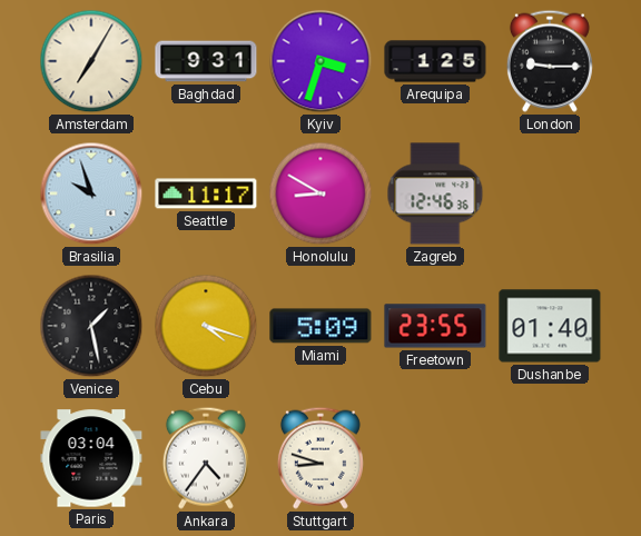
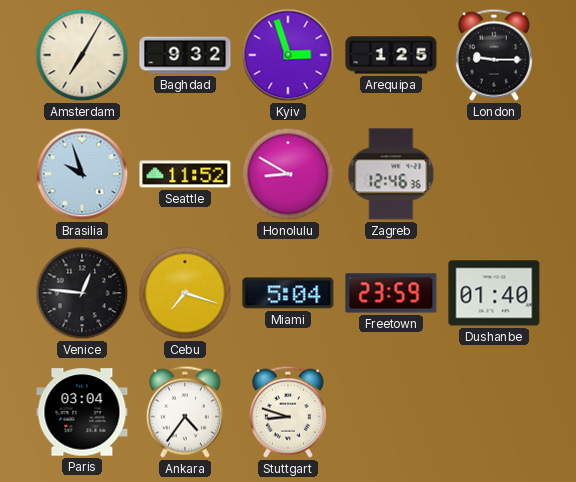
Baghdad: 9:31 -> 9:32 (185, 55)
Kyiv: 3:33 -> 2:57 (288, 55)
Seattle: 11:17 -> 11:52 (185, 174)
Venice: 1:28 -> 12:46 (82, 293)
Cebu: 4:18 -> 7:18 (185, 293)
Miami: 5:09 -> 5:04 (288, 293)
Freetown: 23:55 -> 23:59 (391, 293)
